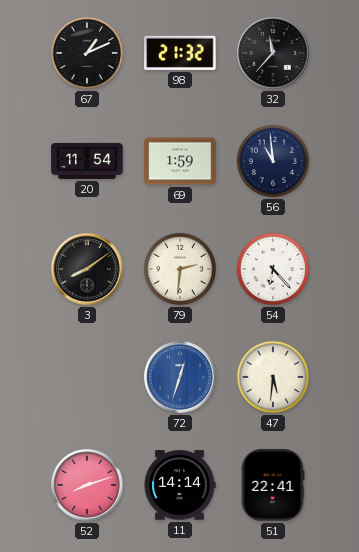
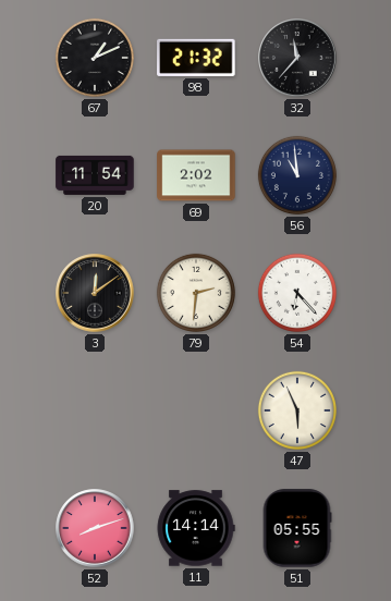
69: 1:59 -> 2:02 (196, 175)
3: 8:09 -> 12:09 (95, 293)
72: 12:33 -> none (180, 377)
47: 5:31 -> 5:56 (297, 410)
51: 22:41 -> 05:55 (297, 528)
